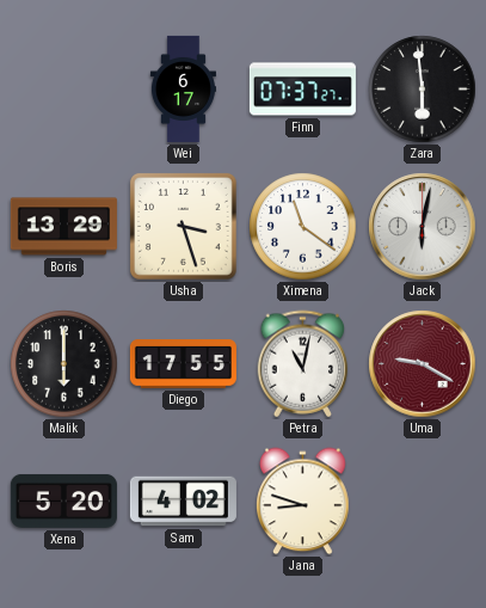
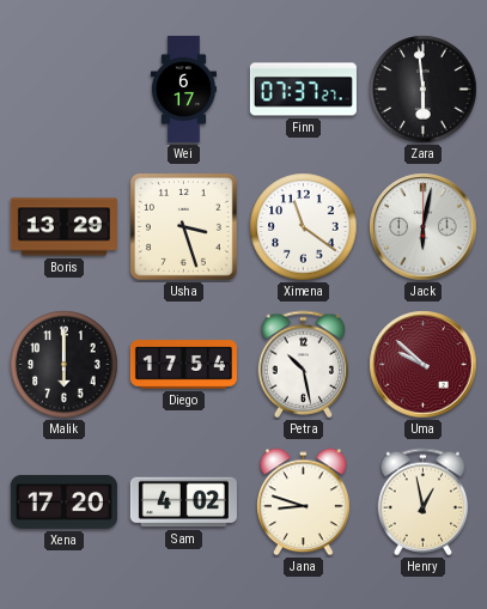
Diego: 17:55 -> 17:54 (183, 365)
Petra: 11:02 -> 10:28 (304, 365)
Uma: 9:20 -> 9:52 (424, 365)
Xena: 5:20 -> 17:20 (63, 501)
Henry: none -> 12:58 (424, 503)
